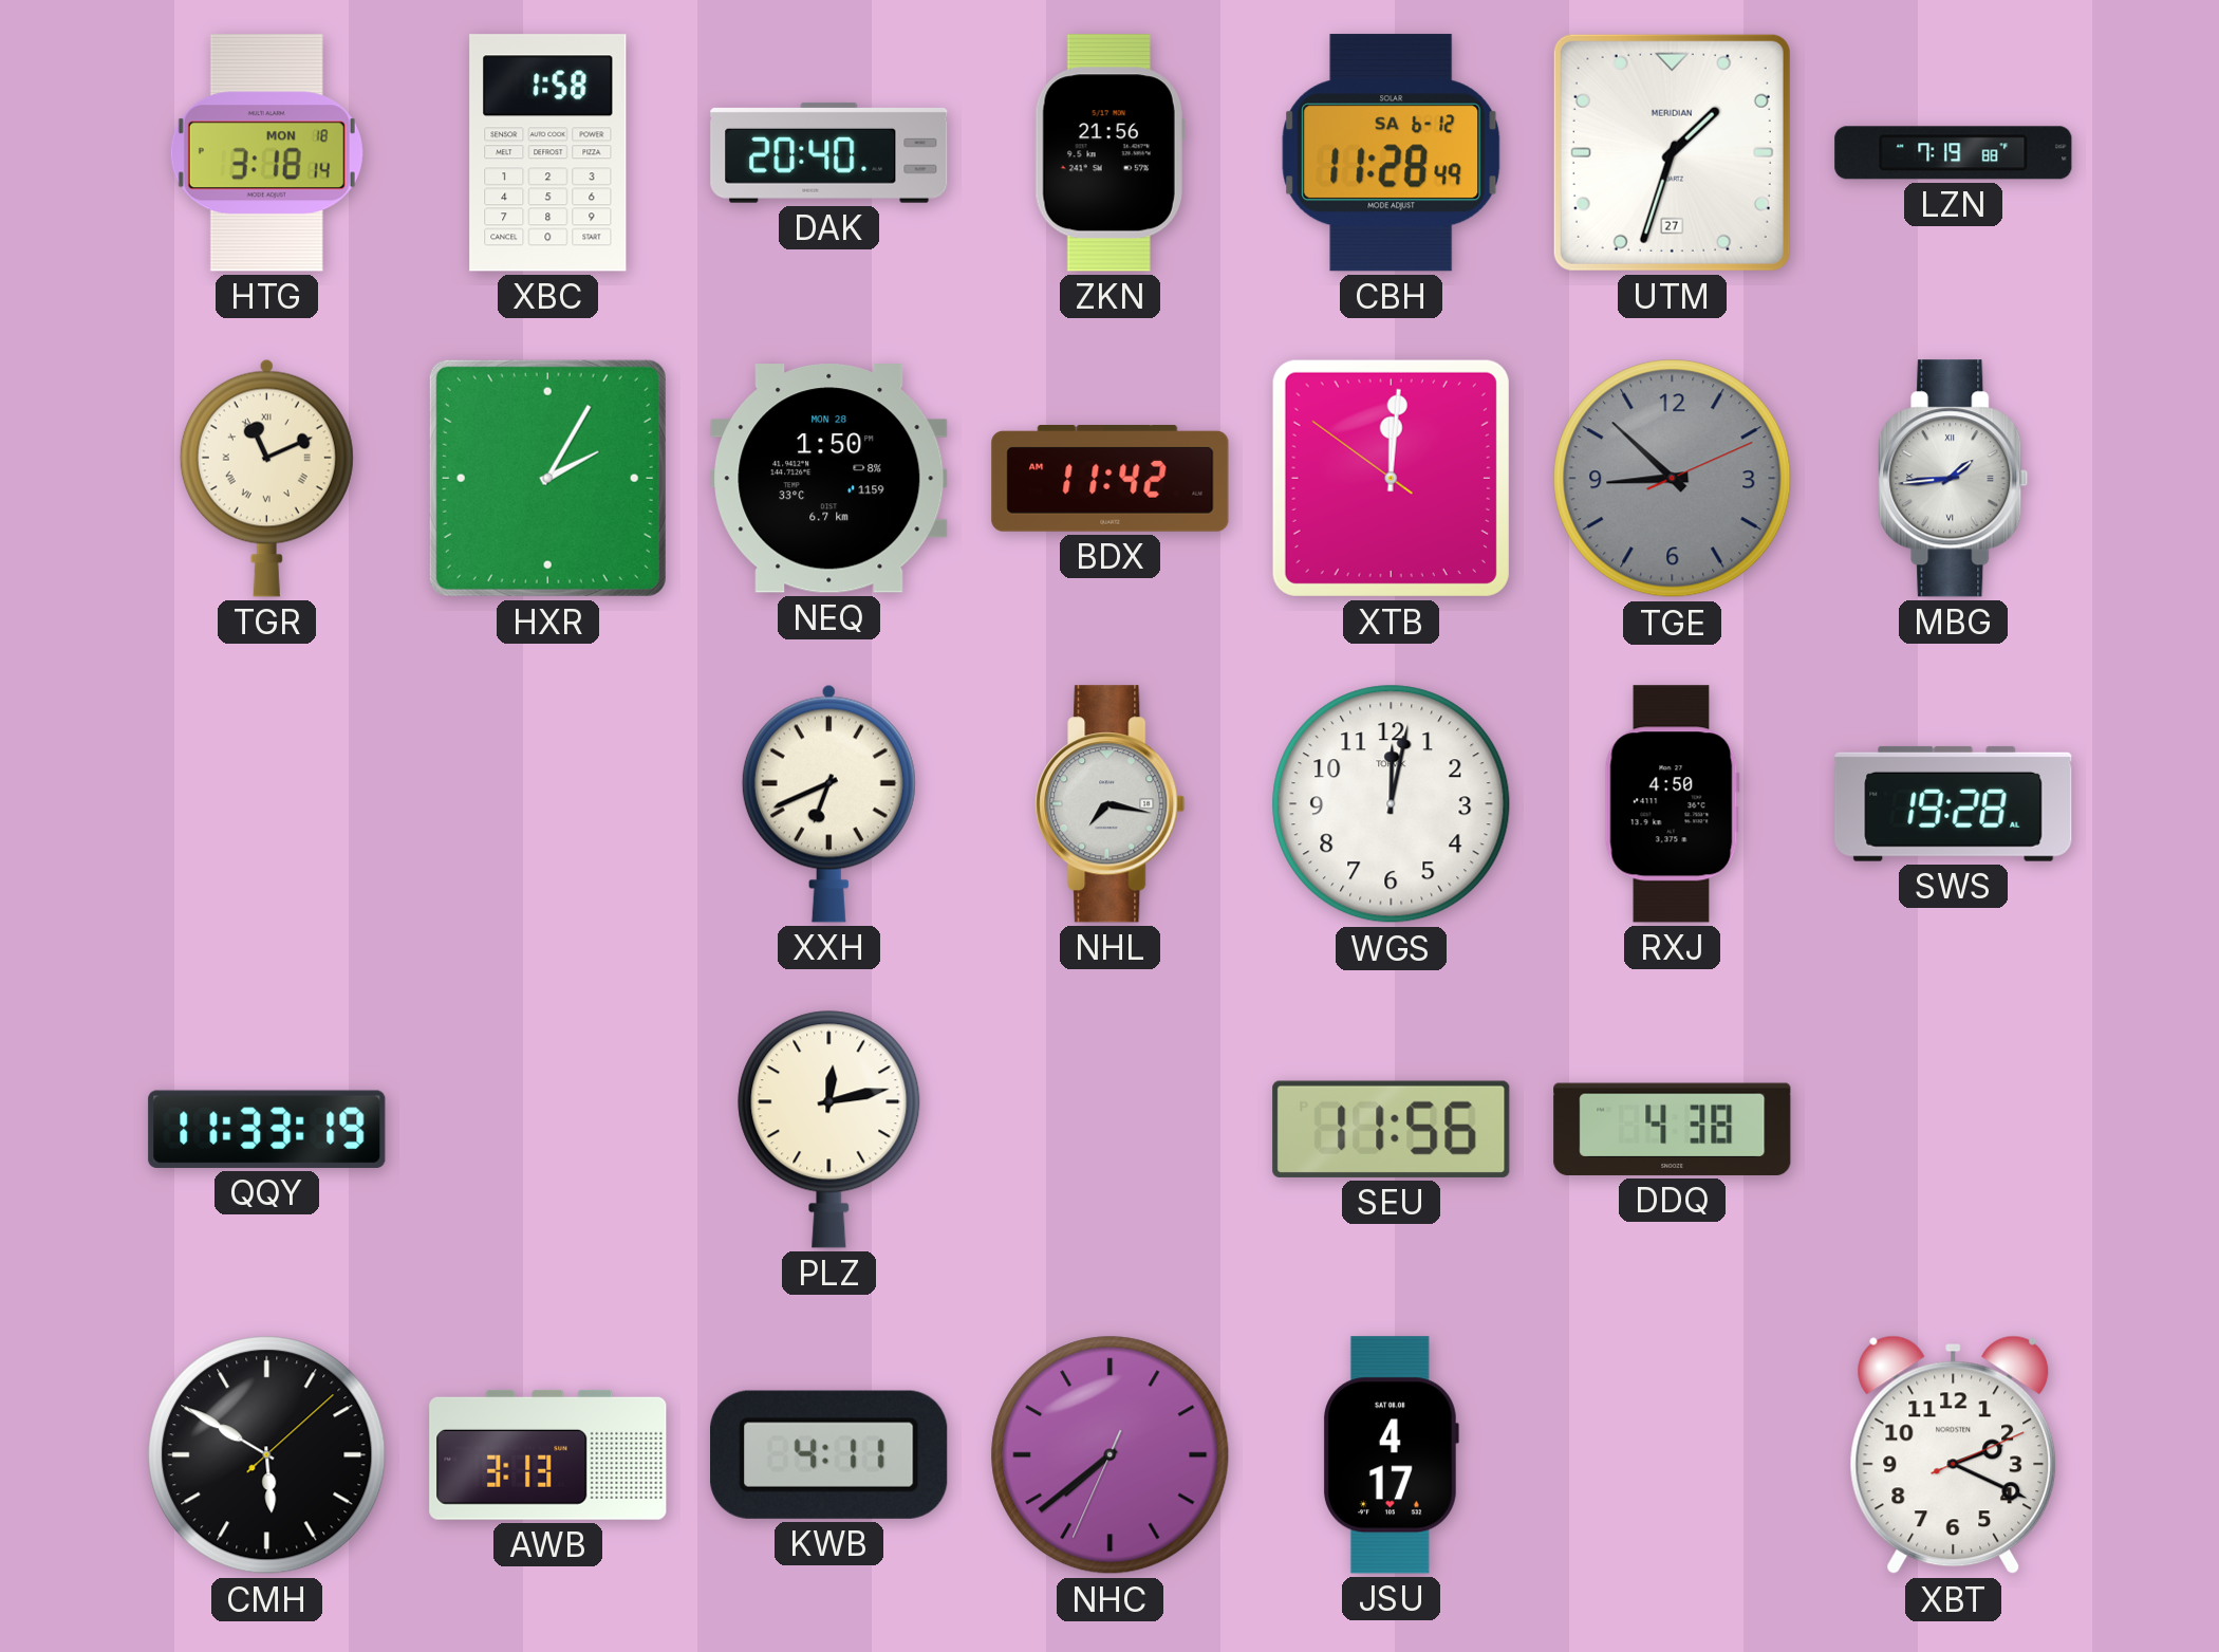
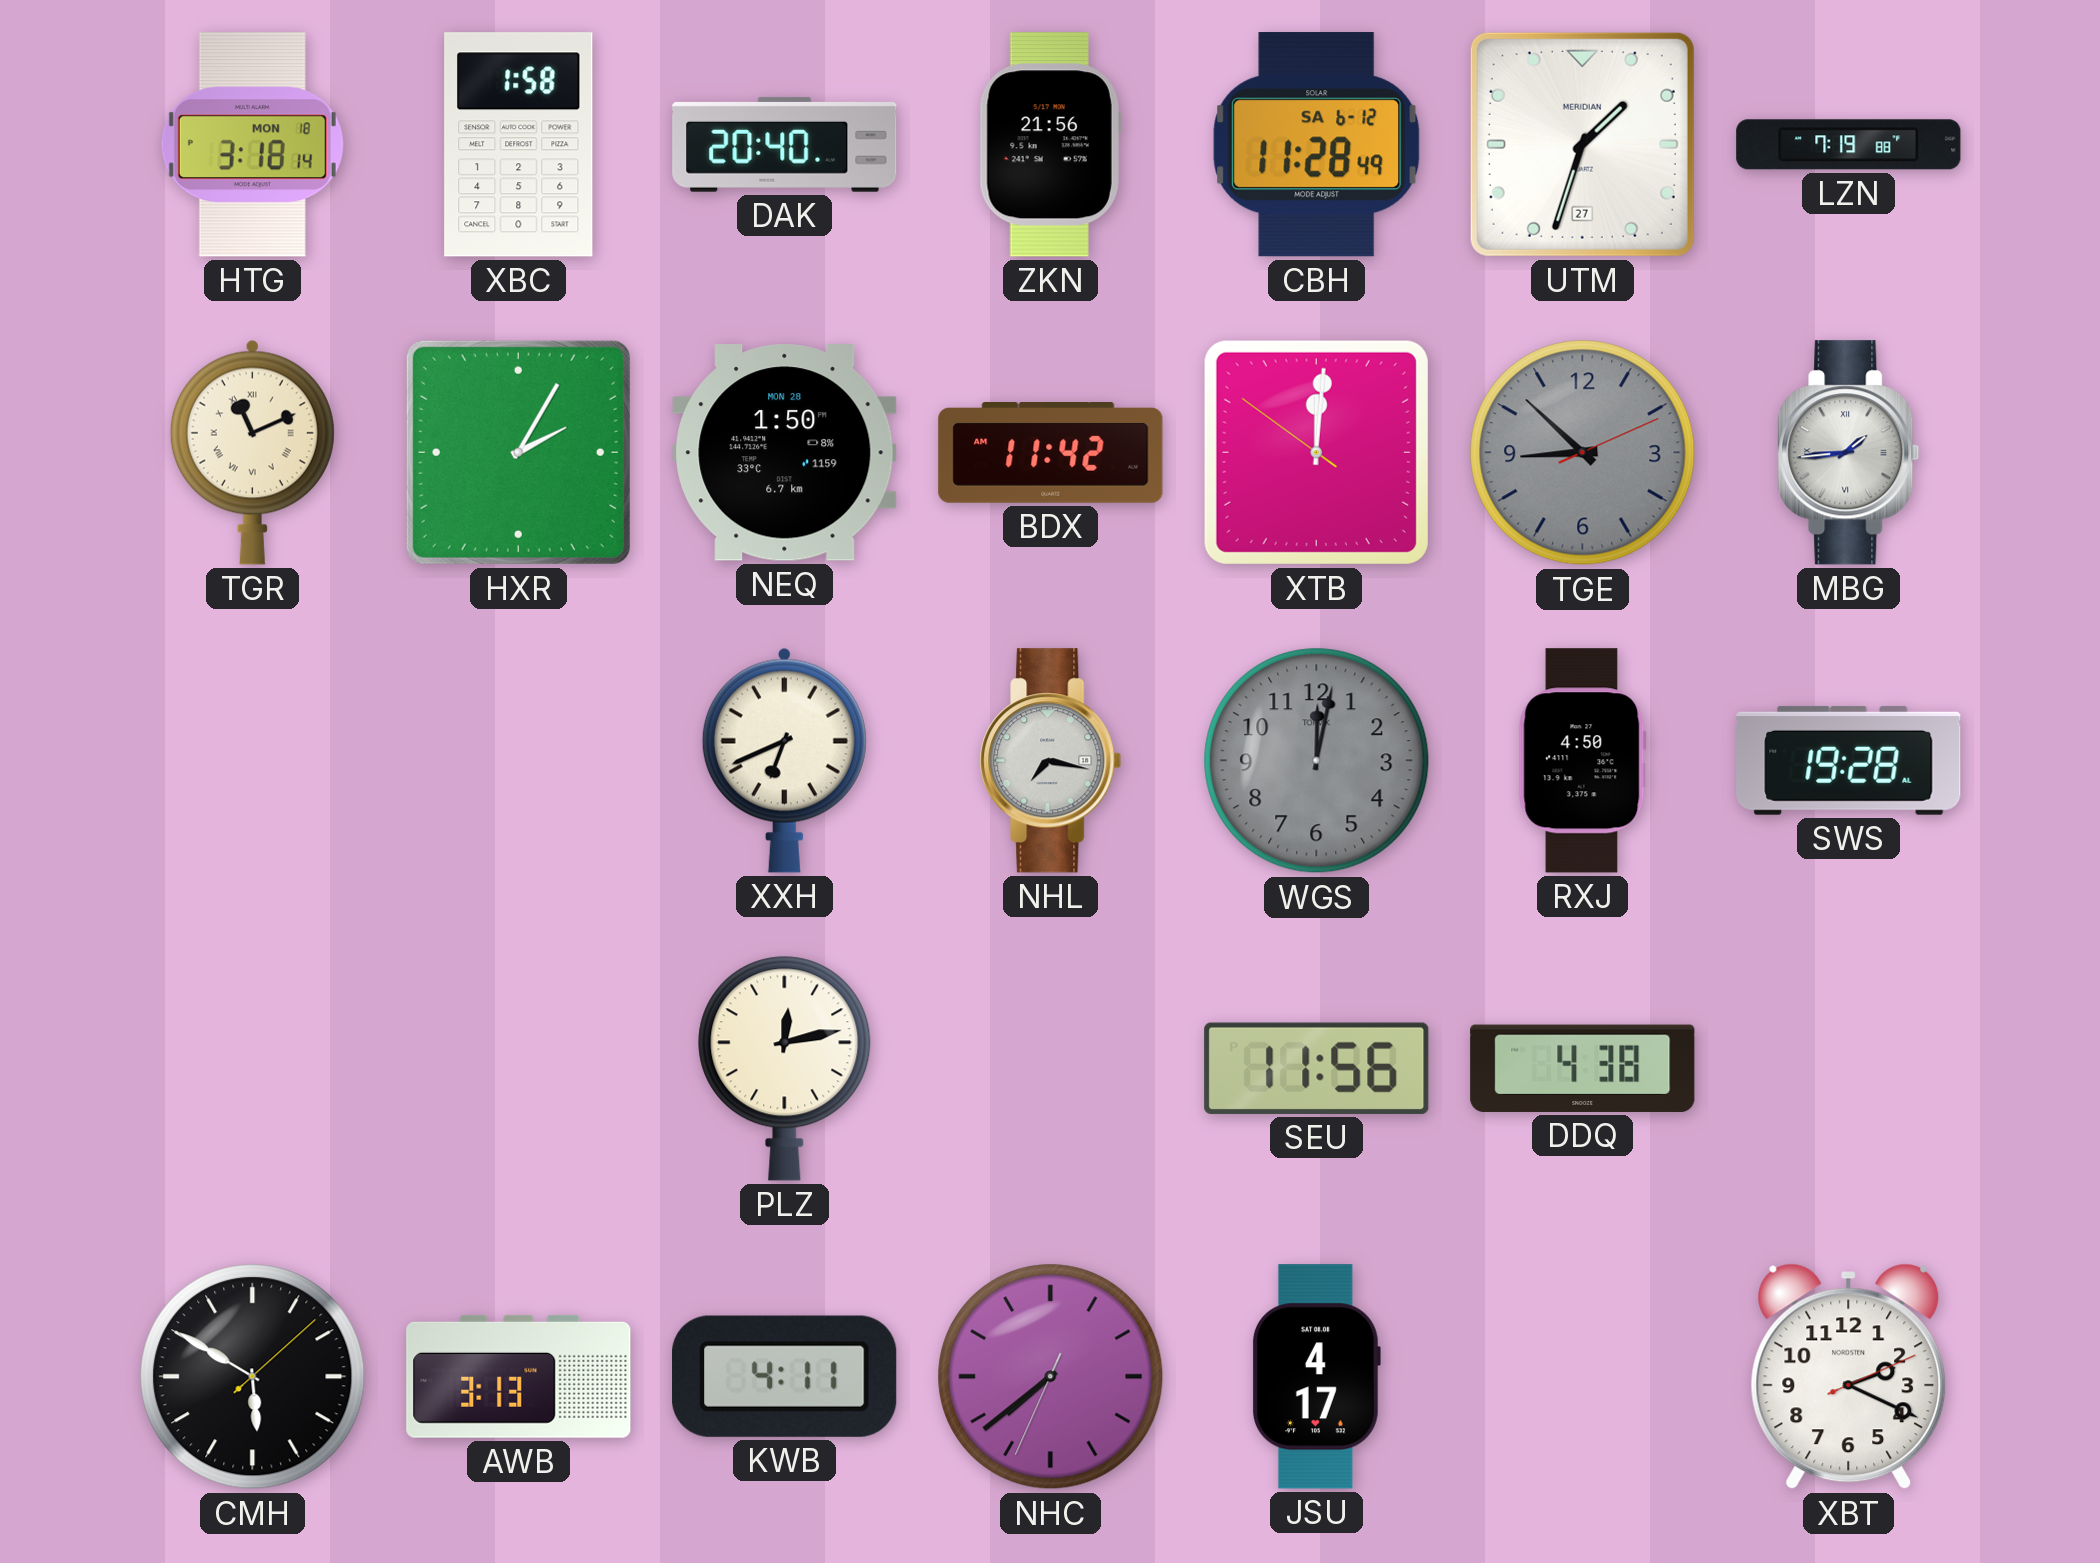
WGS dial: white -> grey (1317, 761)
QQY: 11:33 -> none (267, 1129)
